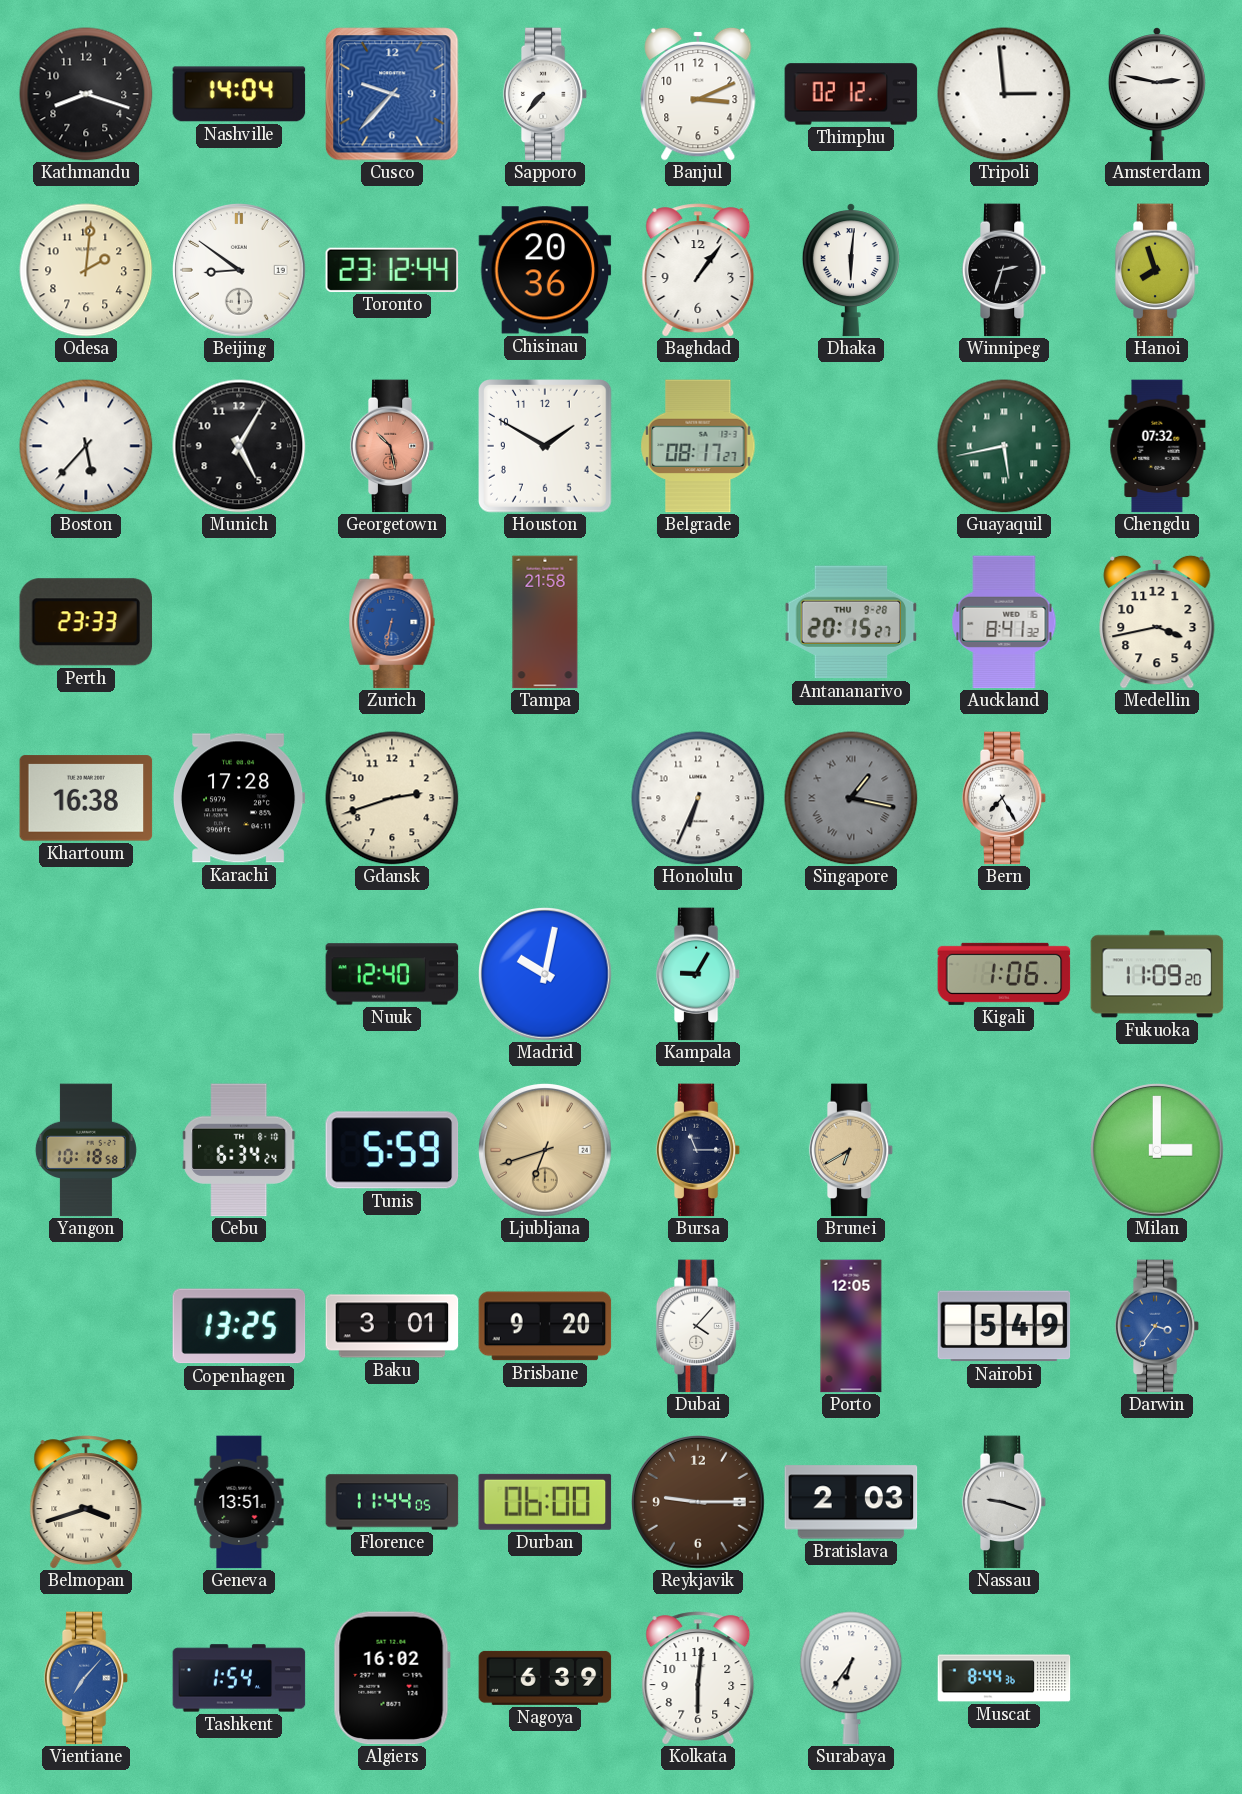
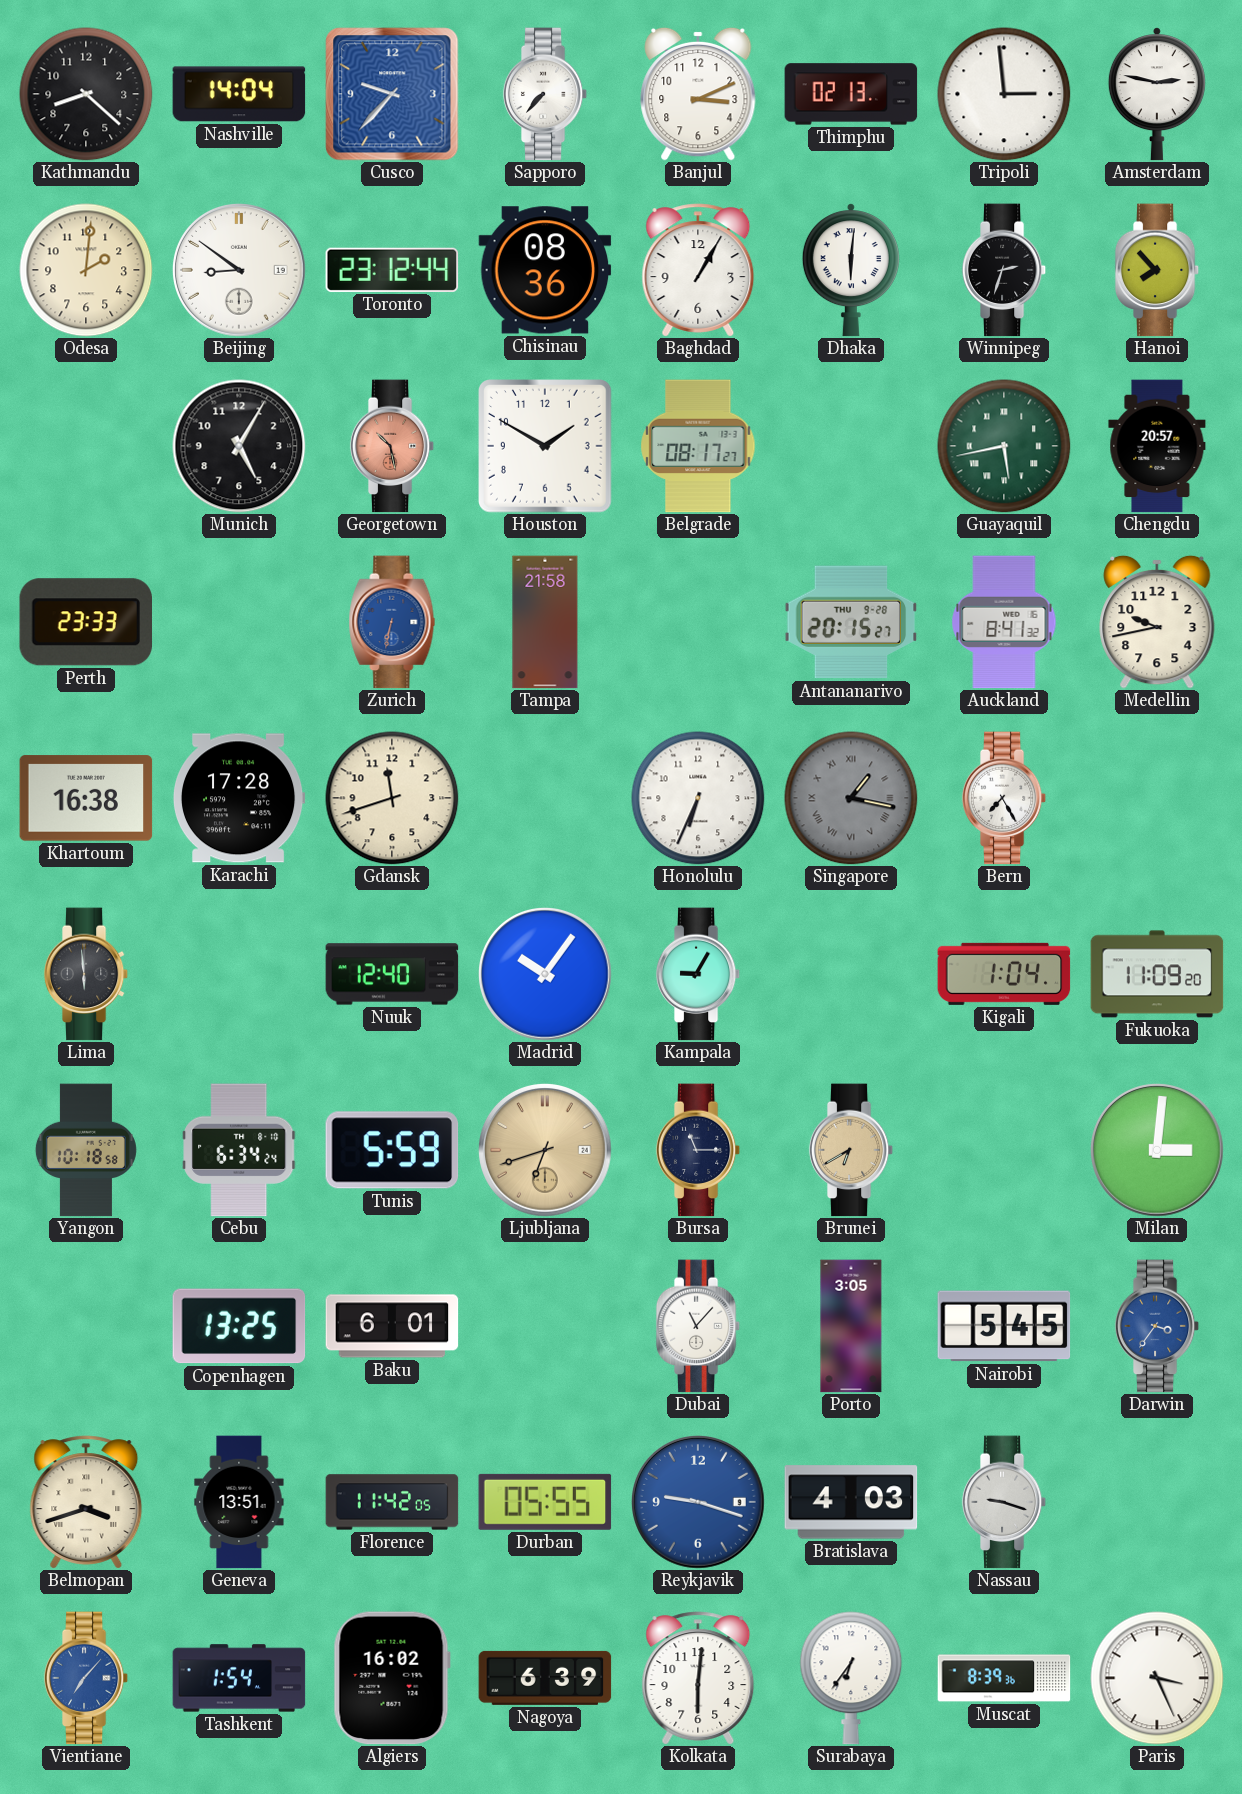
Kathmandu: 8:18 -> 8:22 (86, 94)
Thimphu: 02:12 -> 02:13 (851, 94)
Chisinau: 20:36 -> 08:36 (545, 270)
Baghdad: 1:06 -> 1:05 (698, 270)
Hanoi: 7:57 -> 7:53 (1157, 270)
Boston: 5:37 -> none (86, 446)
Chengdu: 07:32 -> 20:57 (1157, 446)
Medellin: 3:43 -> 9:43 (1157, 622)
Gdansk: 2:42 -> 11:42 (392, 798)
Lima: none -> 5:59 (86, 974)
Madrid: 10:02 -> 10:06 (546, 975)
Kigali: 1:06 -> 1:04 (1004, 974)
Milan: 3:00 -> 3:01 (1158, 1151)
Baku: 3:01 -> 6:01 (392, 1326)
Brisbane: 9:20 -> none (545, 1326)
Dubai: 4:07 -> 11:07 (698, 1326)
Porto: 12:05 -> 3:05 (851, 1326)
Nairobi: 5:49 -> 5:45 (1004, 1326)
Florence: 11:44 -> 11:42 (392, 1502)
Durban: 06:00 -> 05:55 (545, 1502)
Reykjavik: 9:15 -> 9:18 (699, 1503)
Reykjavik dial: brown -> blue (699, 1503)
Bratislava: 2:03 -> 4:03 (851, 1502)
Muscat: 8:44 -> 8:39 (1004, 1678)
Paris: none -> 3:26 (1157, 1678)
